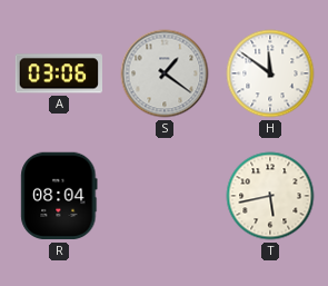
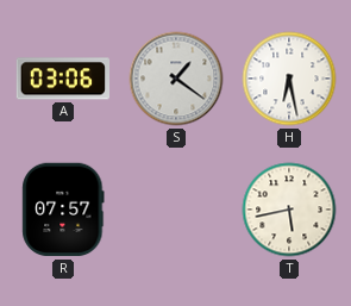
H: 11:51 -> 6:28 (289, 79)
R: 08:04 -> 07:57 (63, 210)
